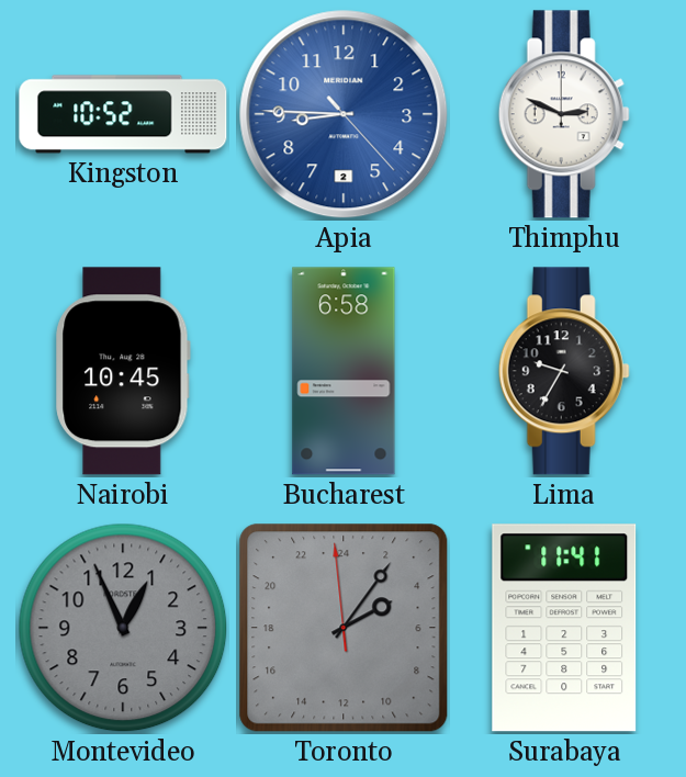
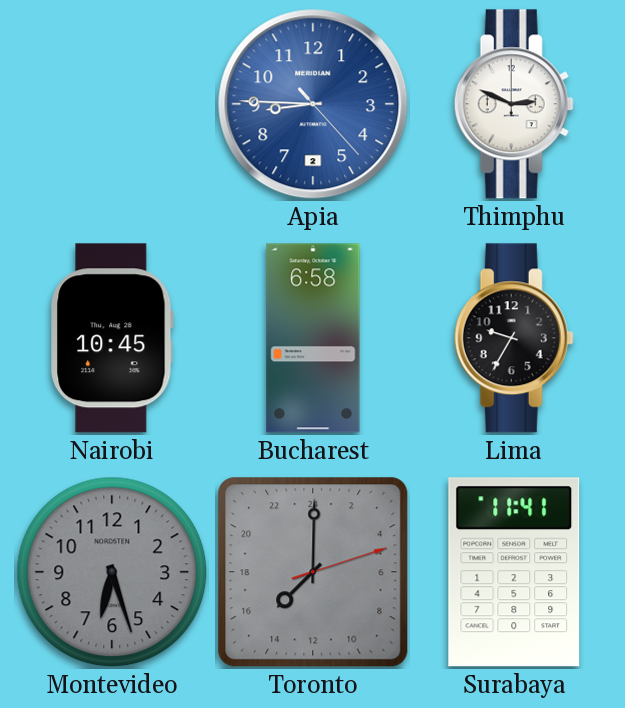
Kingston: 10:52 -> none (123, 114)
Montevideo: 12:56 -> 6:27 (112, 572)
Toronto: 4:05 -> 15:00 (313, 572)
